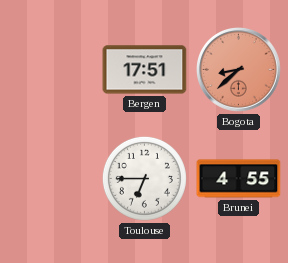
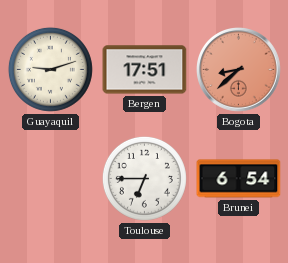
Guayaquil: none -> 9:12 (50, 69)
Brunei: 4:55 -> 6:54 (239, 179)
